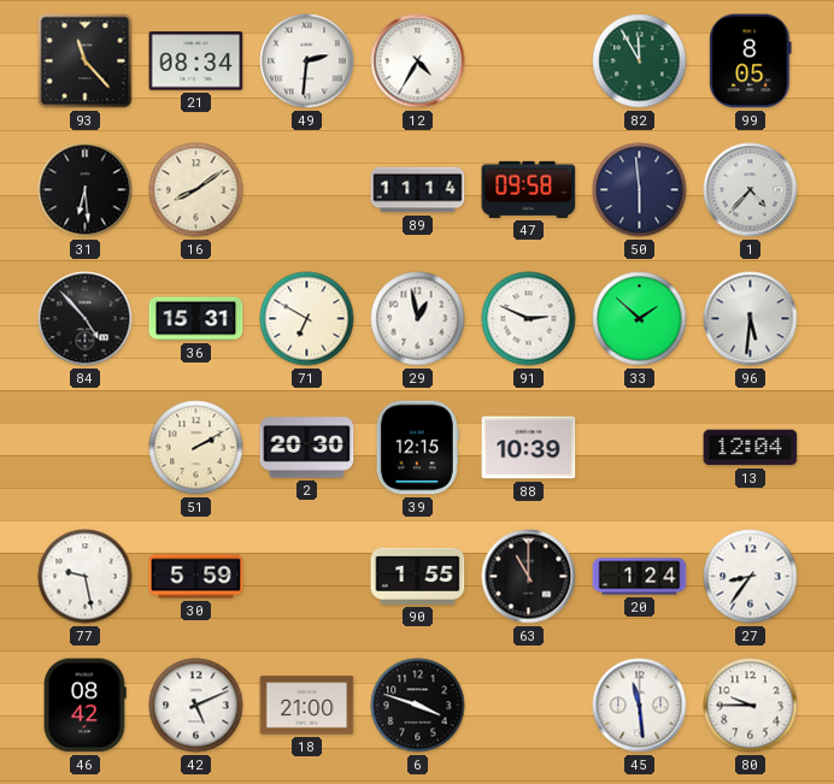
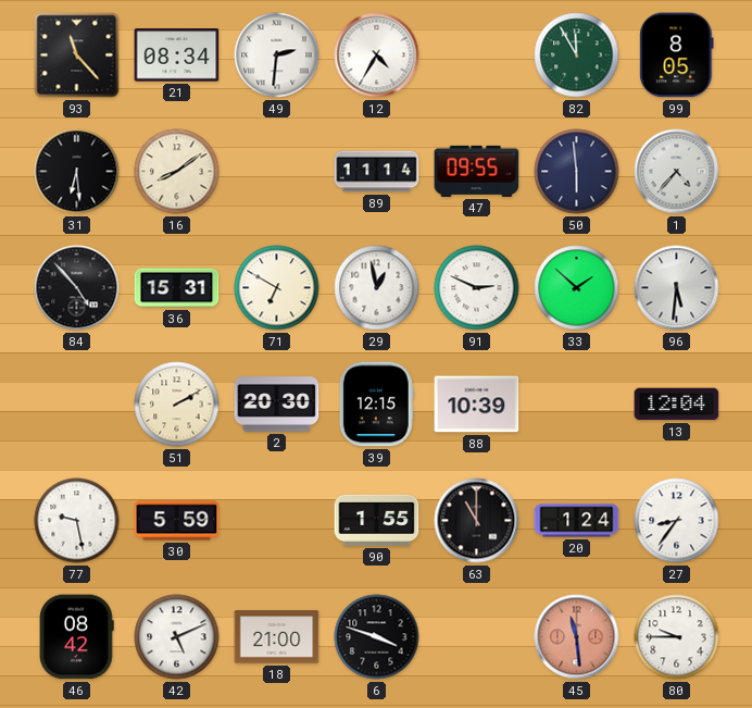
47: 09:58 -> 09:55 (477, 171)
45 dial: white -> salmon (577, 637)
